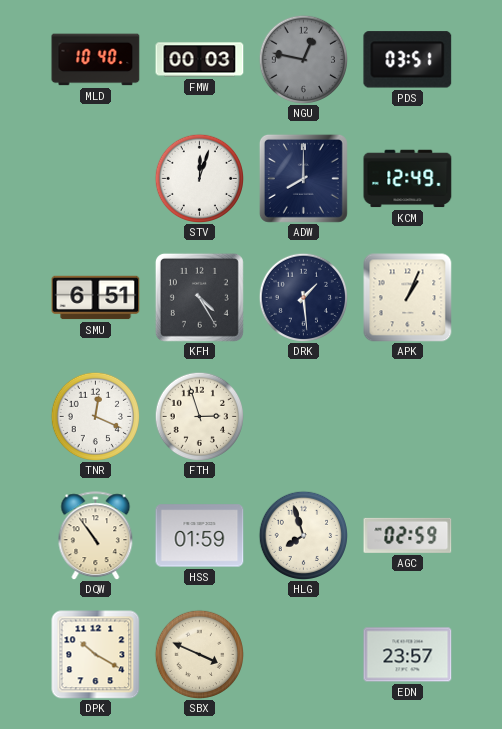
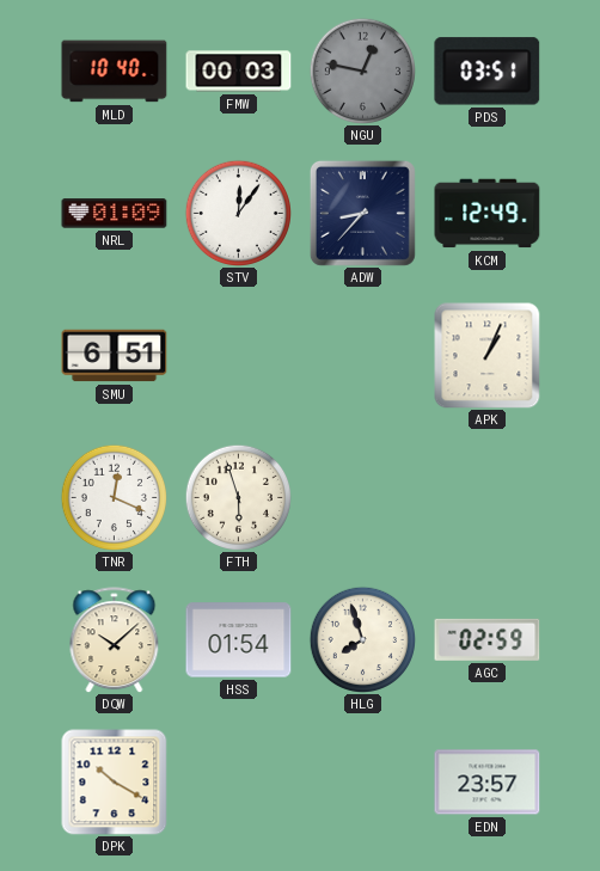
NRL: none -> 01:09 (115, 214)
STV: 12:03 -> 12:06 (238, 213)
ADW: 8:00 -> 8:37 (362, 213)
KFH: 4:25 -> none (199, 297)
DRK: 1:29 -> none (303, 297)
FTH: 2:57 -> 5:57 (238, 497)
DQW: 10:54 -> 10:08 (115, 640)
HSS: 01:59 -> 01:54 (239, 640)
SBX: 3:49 -> none (199, 654)
